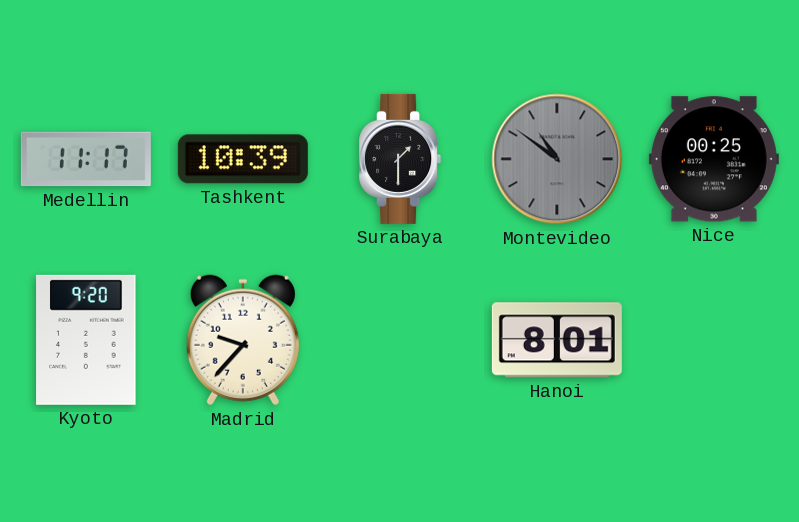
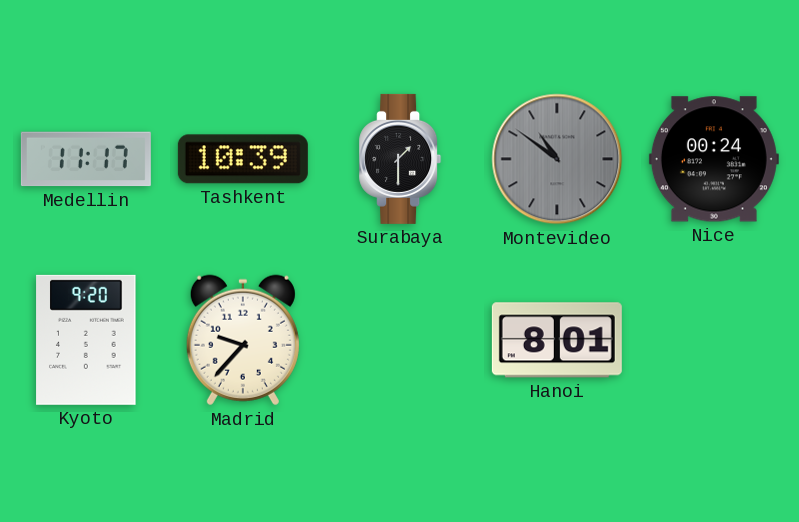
Nice: 00:25 -> 00:24 (714, 159)
